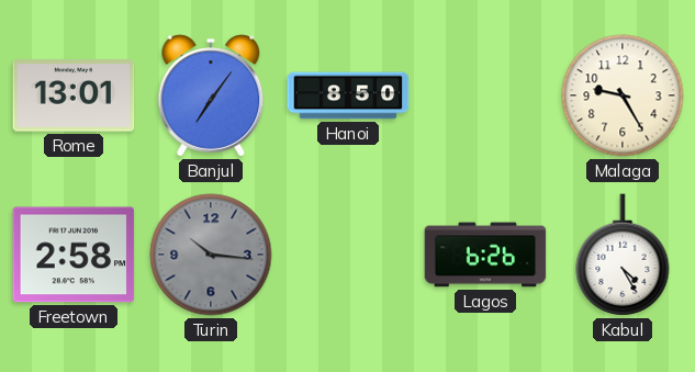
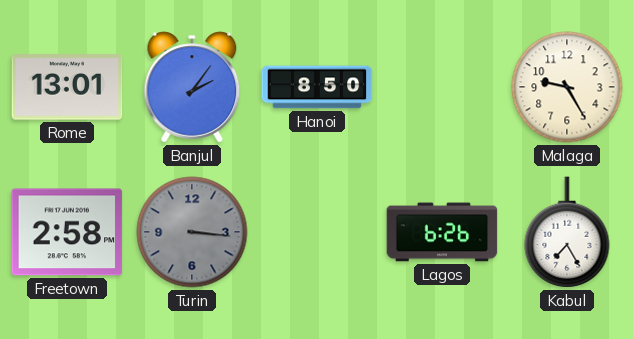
Banjul: 7:06 -> 2:06 (192, 87)
Turin: 10:16 -> 3:16 (192, 232)
Kabul: 4:25 -> 7:25 (567, 232)
